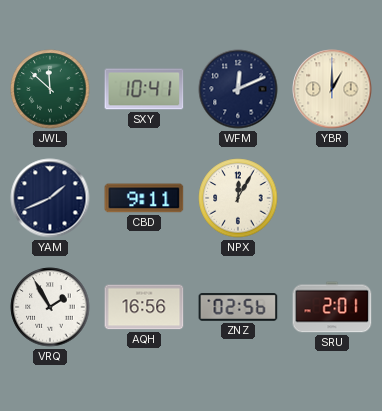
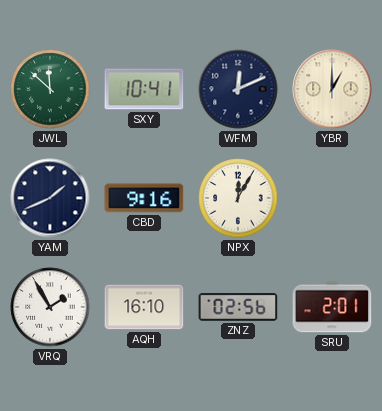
CBD: 9:11 -> 9:16 (144, 198)
AQH: 16:56 -> 16:10 (144, 307)
